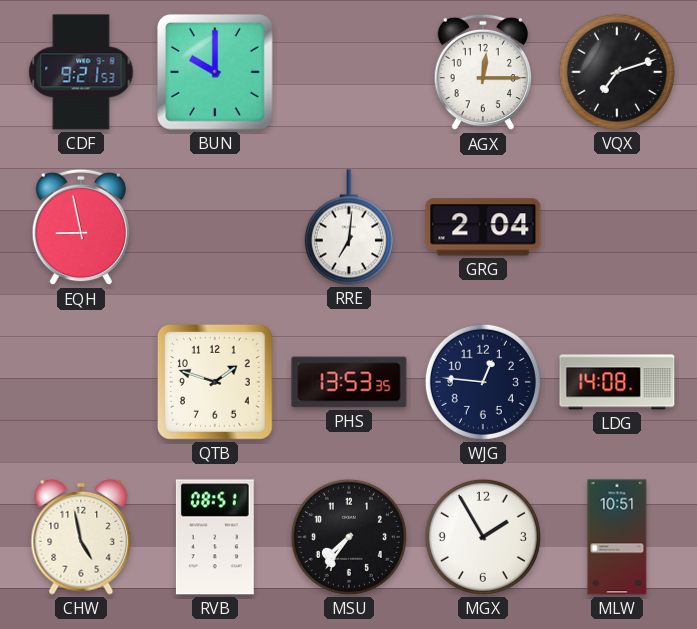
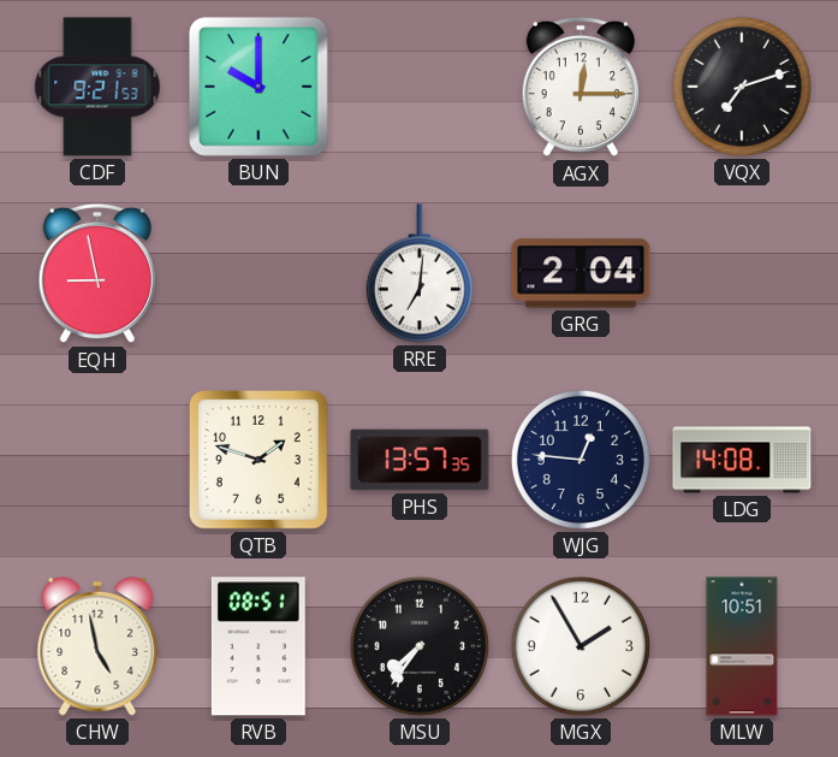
PHS: 13:53 -> 13:57 (420, 460)
